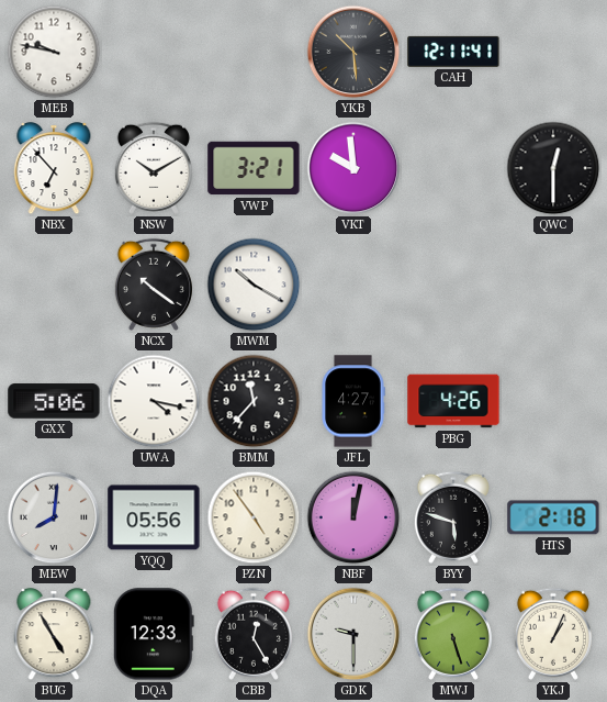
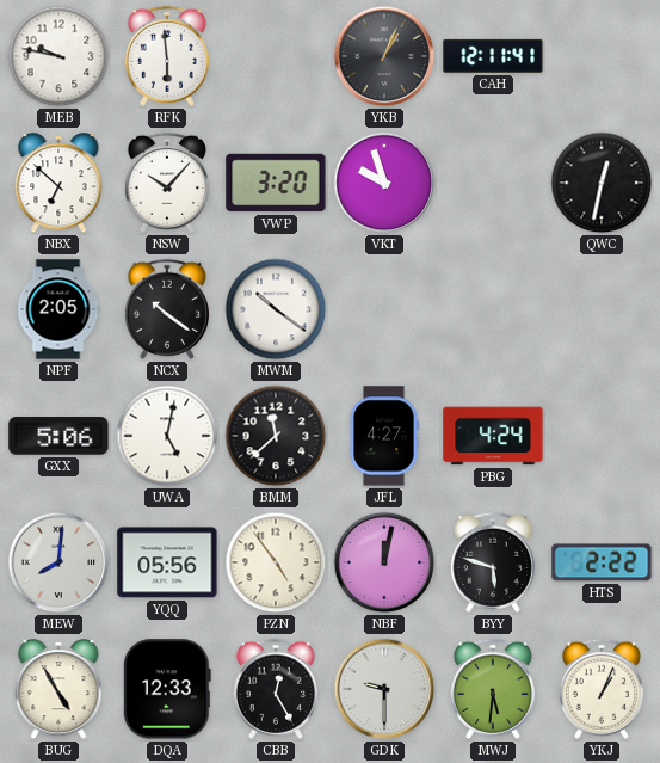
RFK: none -> 5:59 (167, 56)
YKB: 10:29 -> 1:04 (384, 56)
NBX: 6:53 -> 6:52 (58, 184)
NSW: 10:10 -> 10:07 (167, 183)
VWP: 3:21 -> 3:20 (276, 183)
VKT: 9:59 -> 9:57 (384, 183)
QWC: 12:30 -> 12:32 (602, 183)
NPF: none -> 2:05 (58, 309)
MWM: 10:20 -> 10:21 (276, 309)
UWA: 4:17 -> 5:02 (167, 436)
BMM: 11:37 -> 11:38 (276, 436)
PBG: 4:26 -> 4:24 (493, 436)
HTS: 2:18 -> 2:22 (602, 562)
MWJ: 5:27 -> 5:31 (493, 689)
